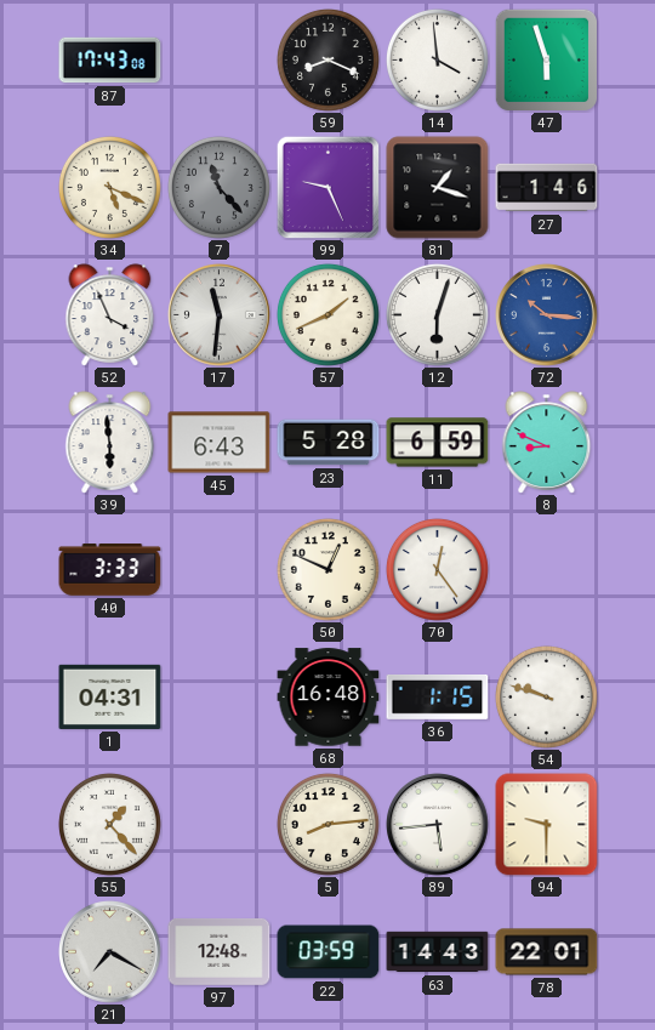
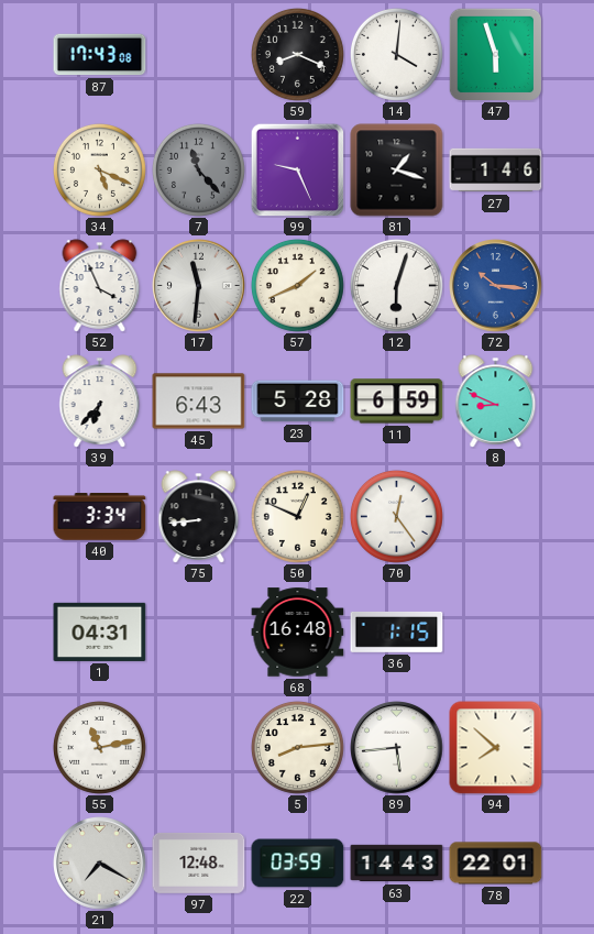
14: 3:59 -> 4:01 (396, 54)
39: 5:59 -> 6:37 (100, 402)
40: 3:33 -> 3:34 (100, 517)
75: none -> 8:44 (199, 517)
54: 9:48 -> none (546, 696)
55: 1:23 -> 11:13 (99, 747)
94: 9:30 -> 7:52 (496, 748)
